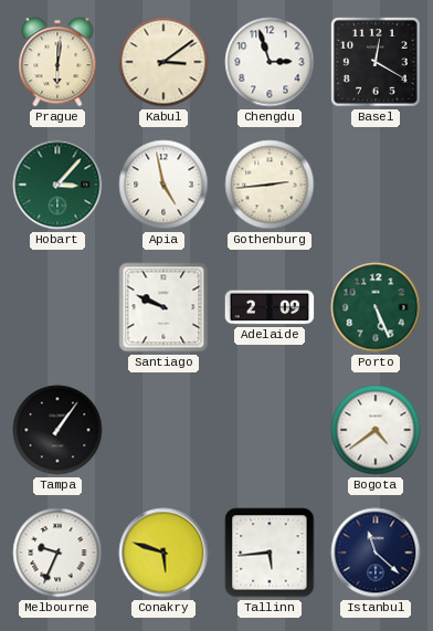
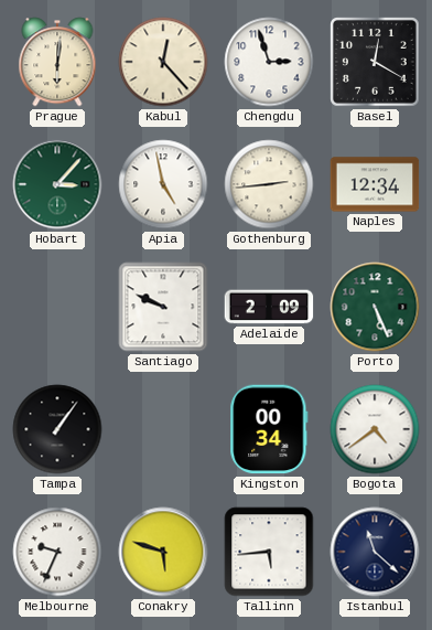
Kabul: 3:09 -> 12:23 (163, 62)
Naples: none -> 12:34 (375, 184)
Kingston: none -> 00:34 (269, 429)
